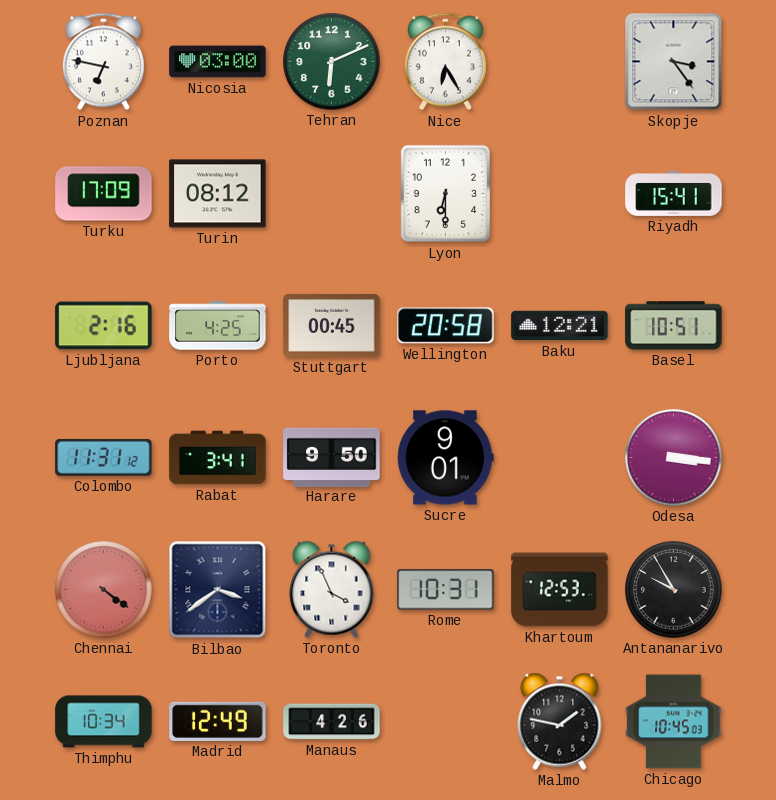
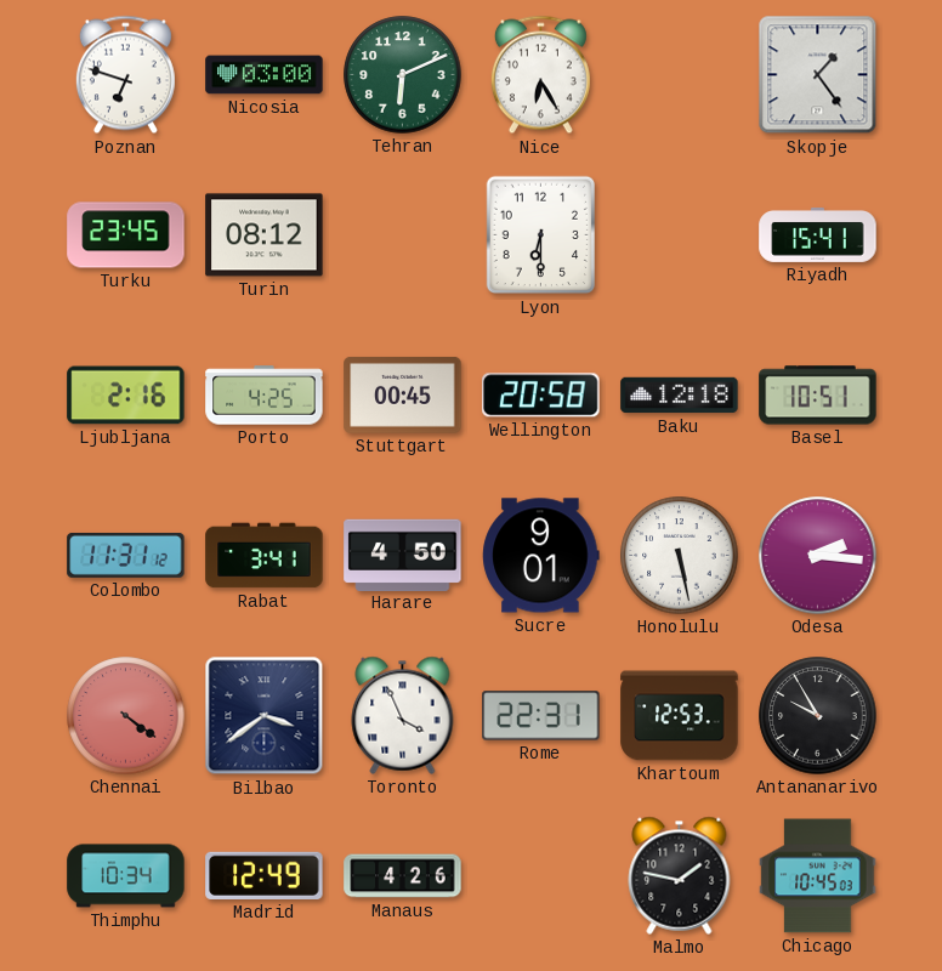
Poznan: 6:47 -> 6:48 (125, 75)
Skopje: 3:24 -> 1:24 (818, 75)
Turku: 17:09 -> 23:45 (126, 235)
Baku: 12:21 -> 12:18 (680, 396)
Harare: 9:50 -> 4:50 (403, 555)
Honolulu: none -> 5:28 (680, 556)
Odesa: 3:16 -> 2:16 (818, 556)
Rome: 10:31 -> 22:31 (541, 716)
